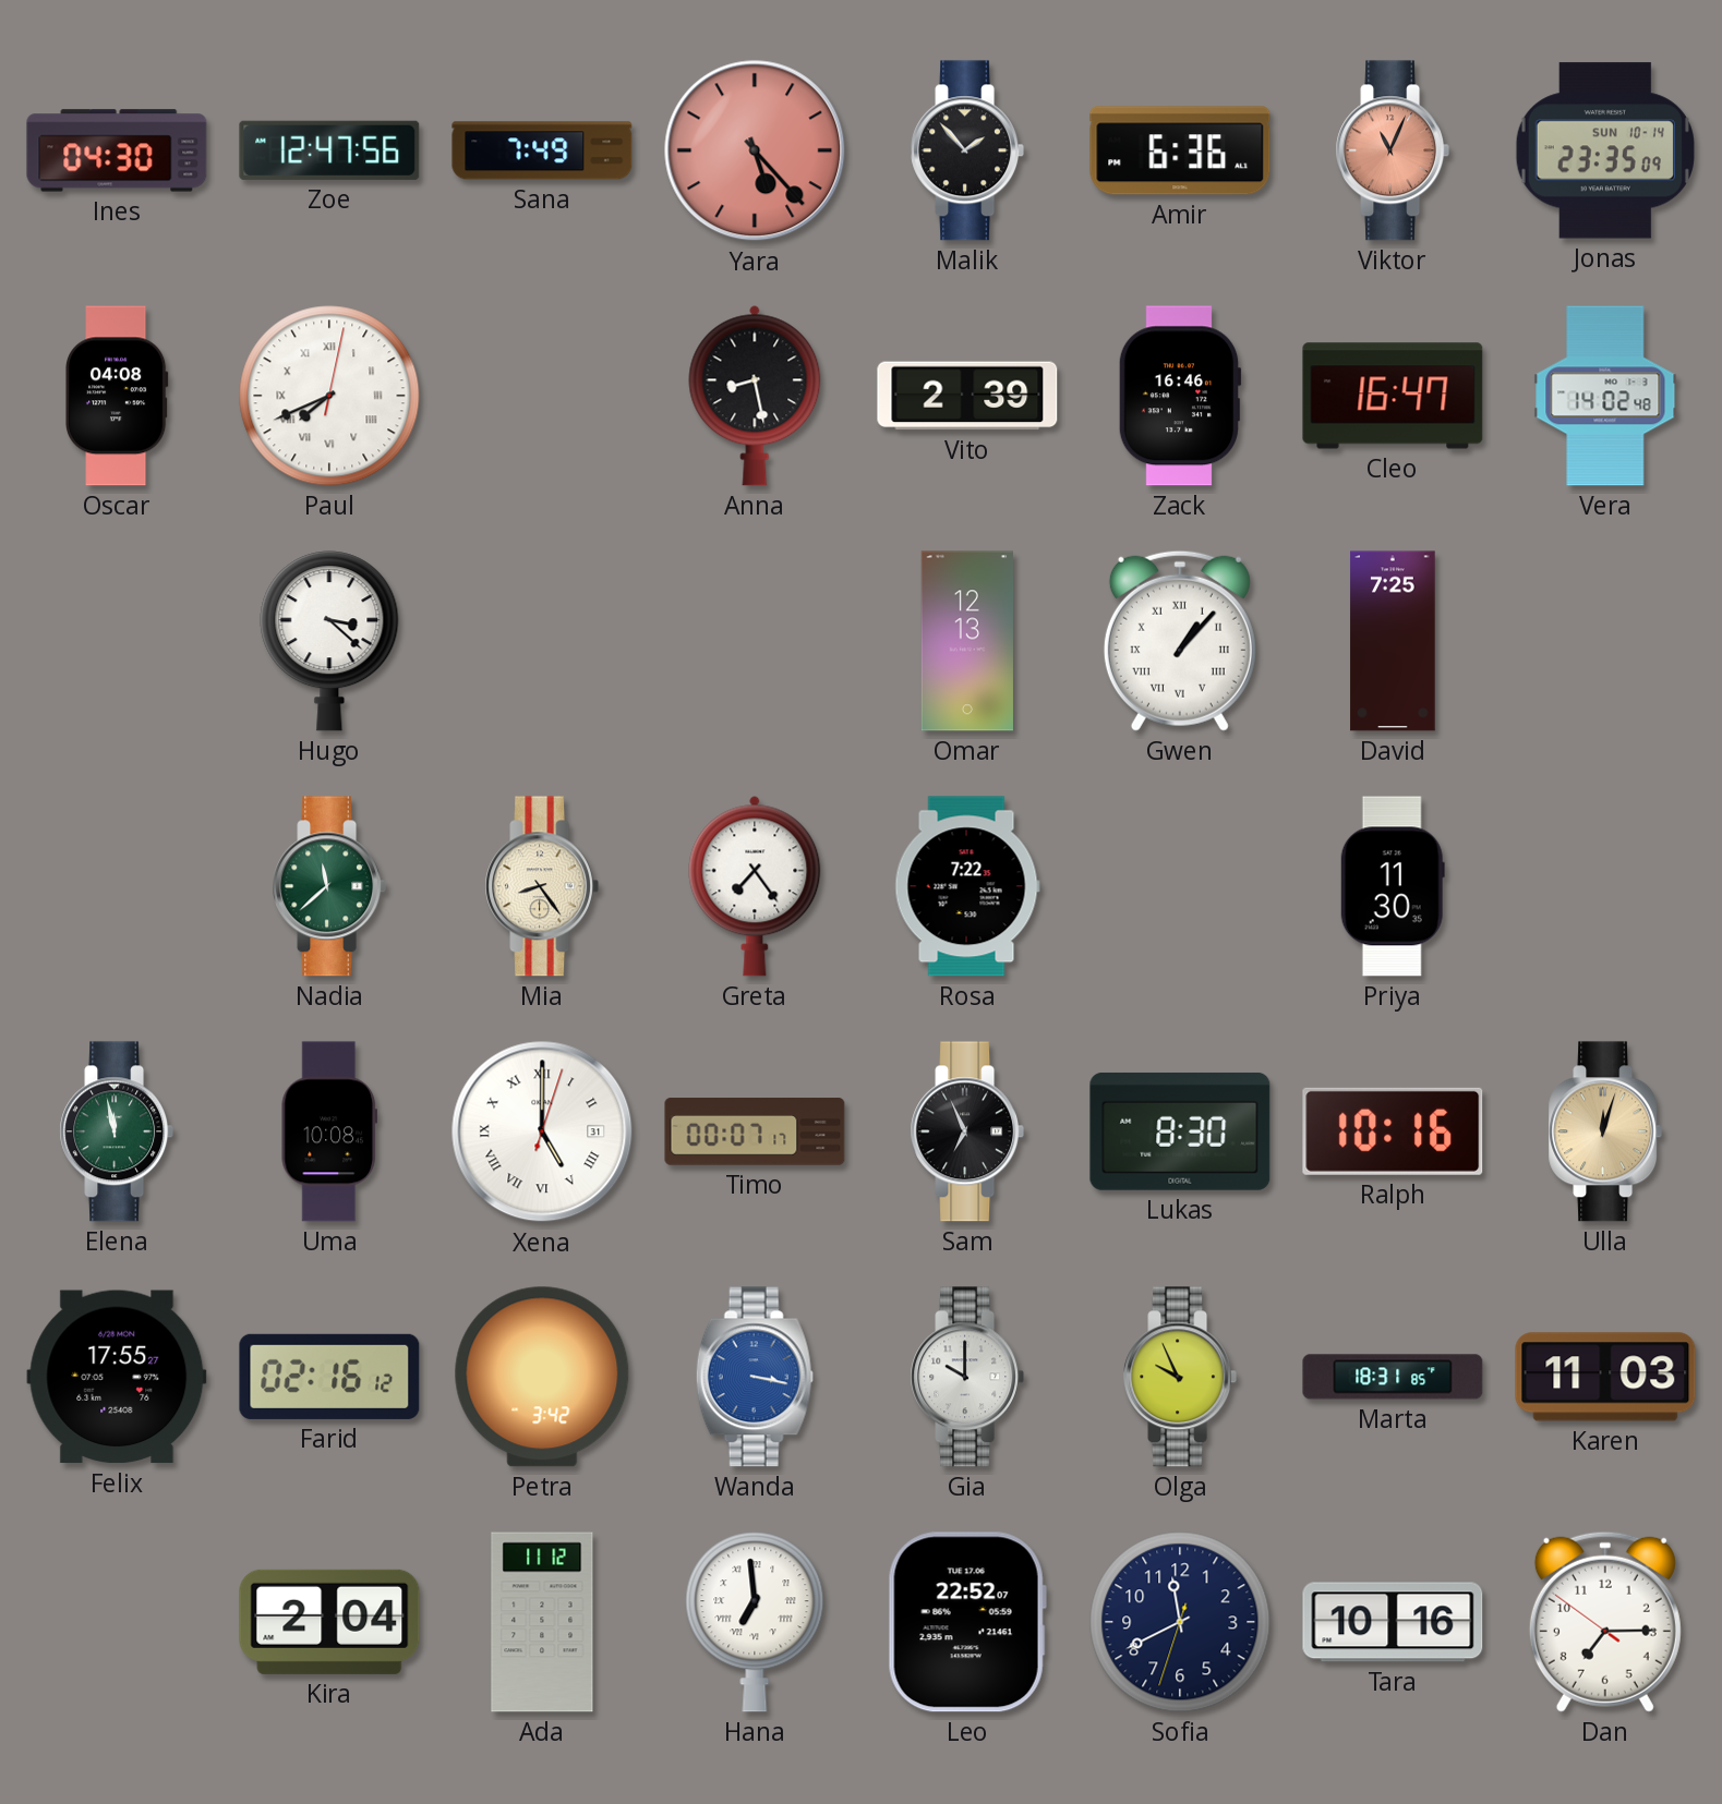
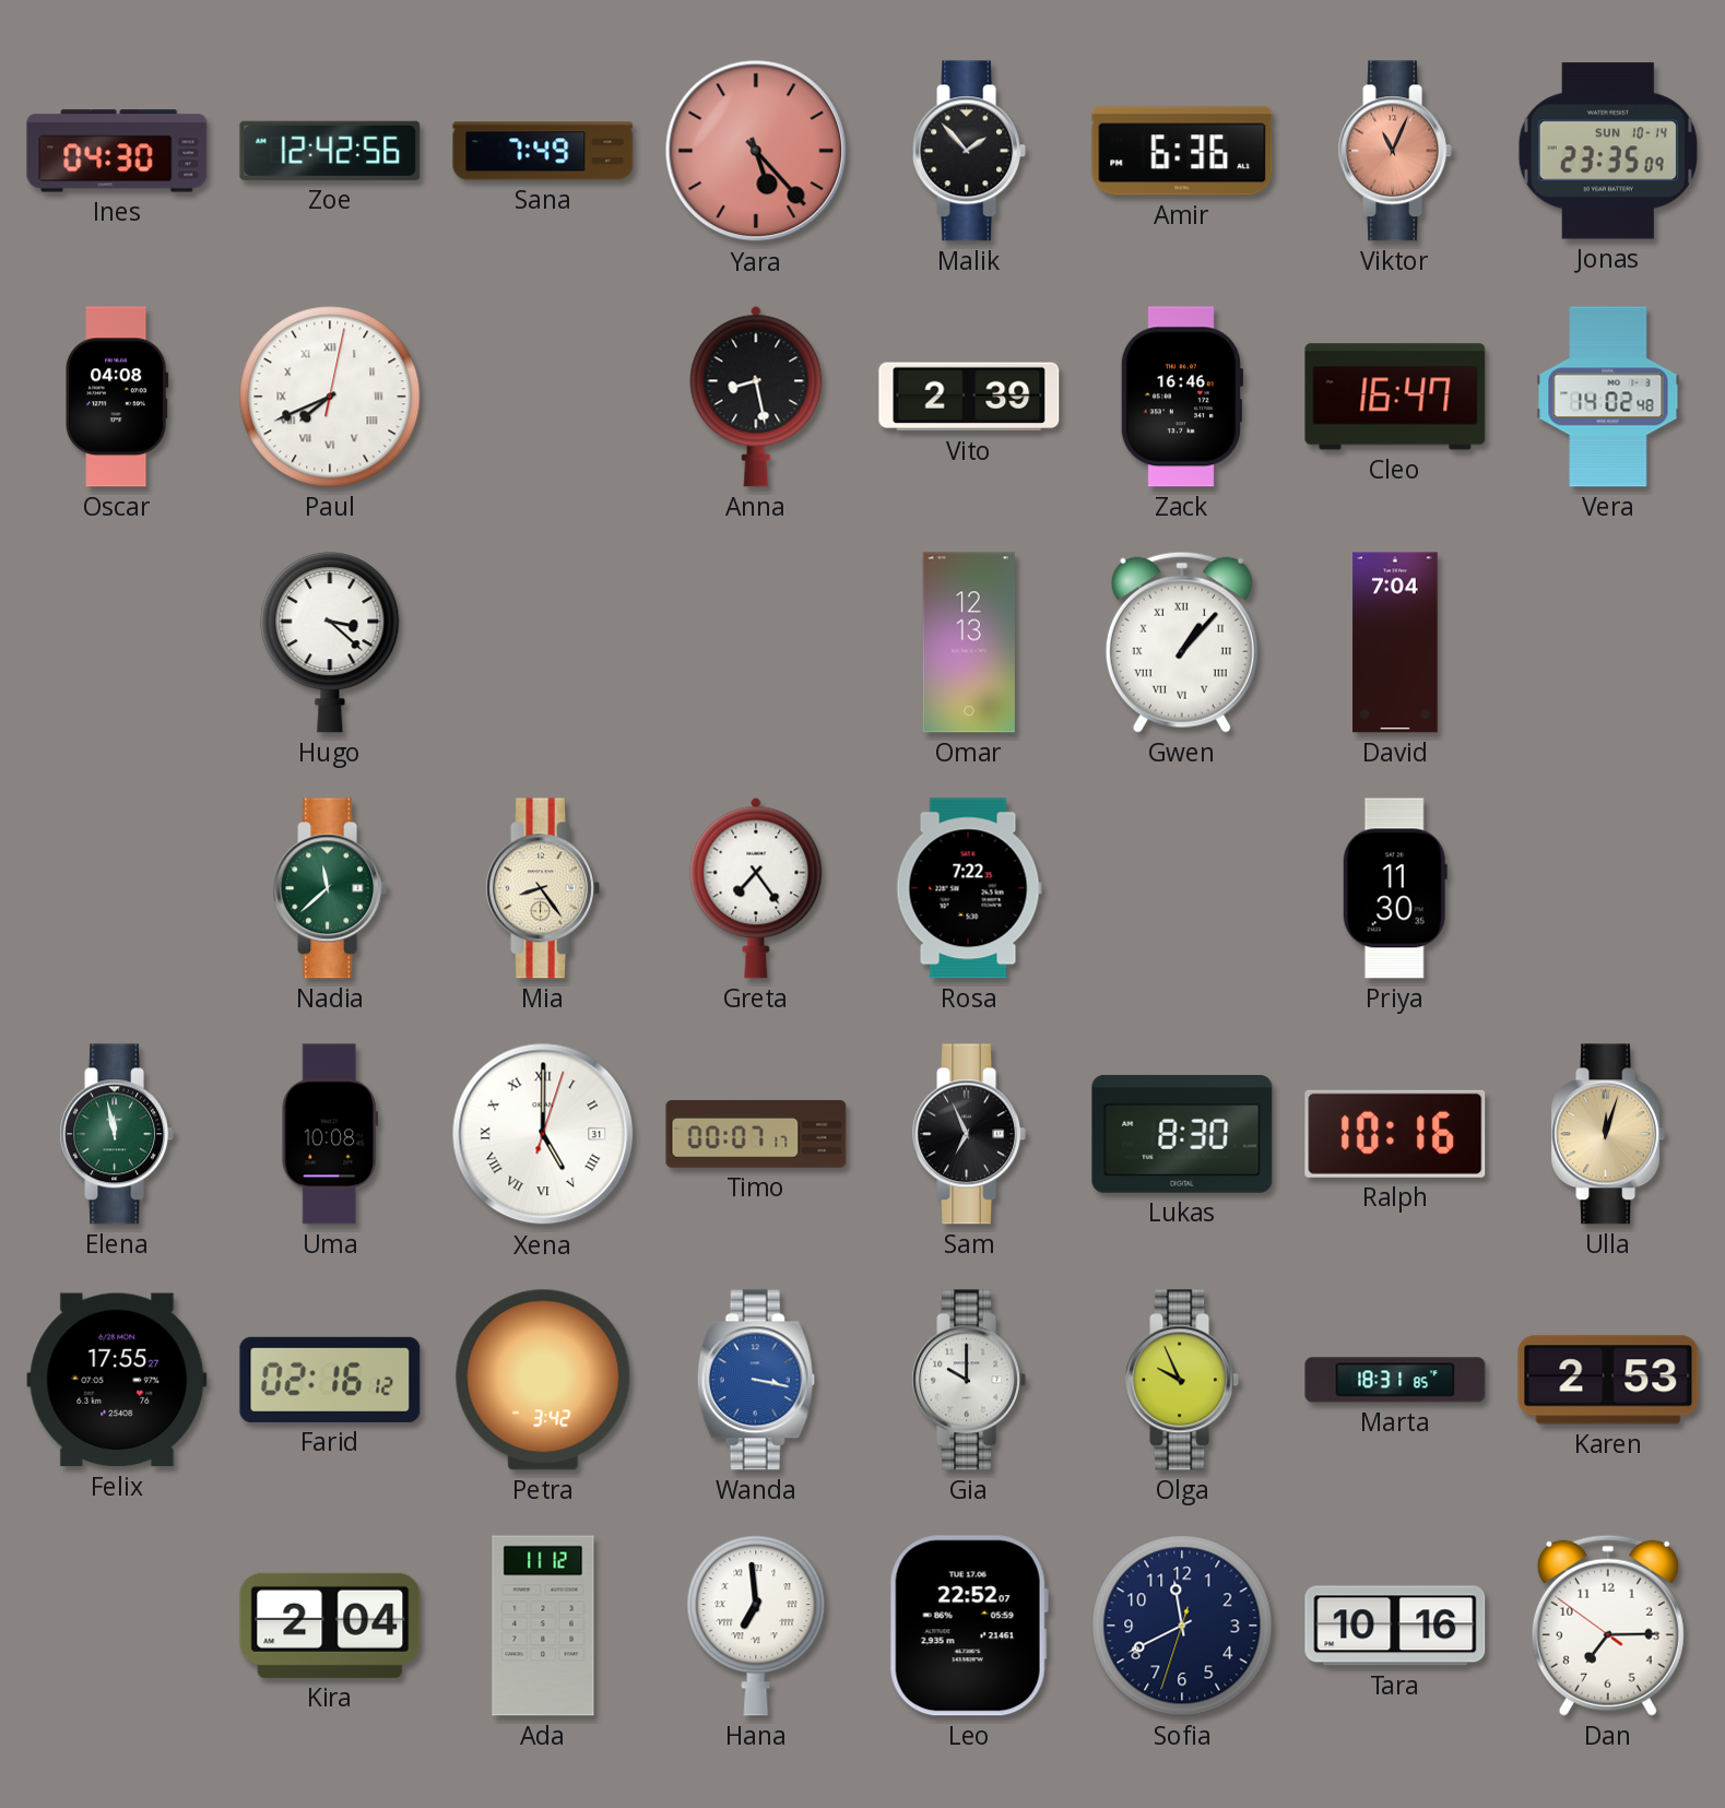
Zoe: 12:47 -> 12:42 (330, 151)
David: 7:25 -> 7:04 (1395, 642)
Karen: 11:03 -> 2:53 (1608, 1380)
